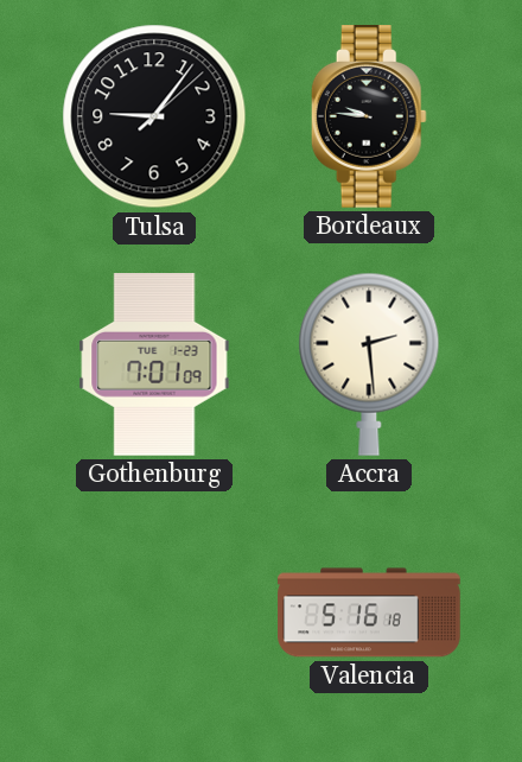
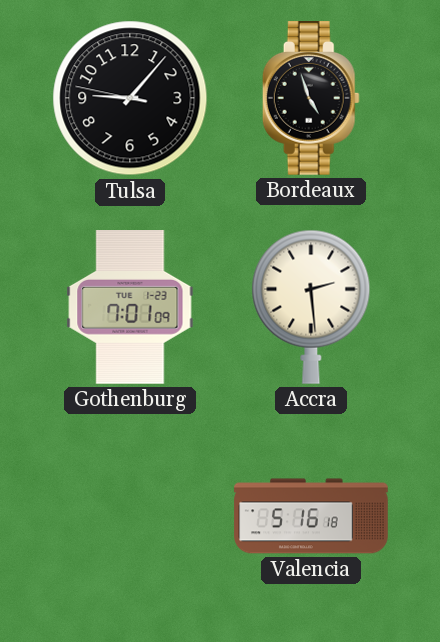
Tulsa: 9:06:08 -> 9:06:47 (130, 98)
Bordeaux: 9:46 -> 4:57 (311, 99)
